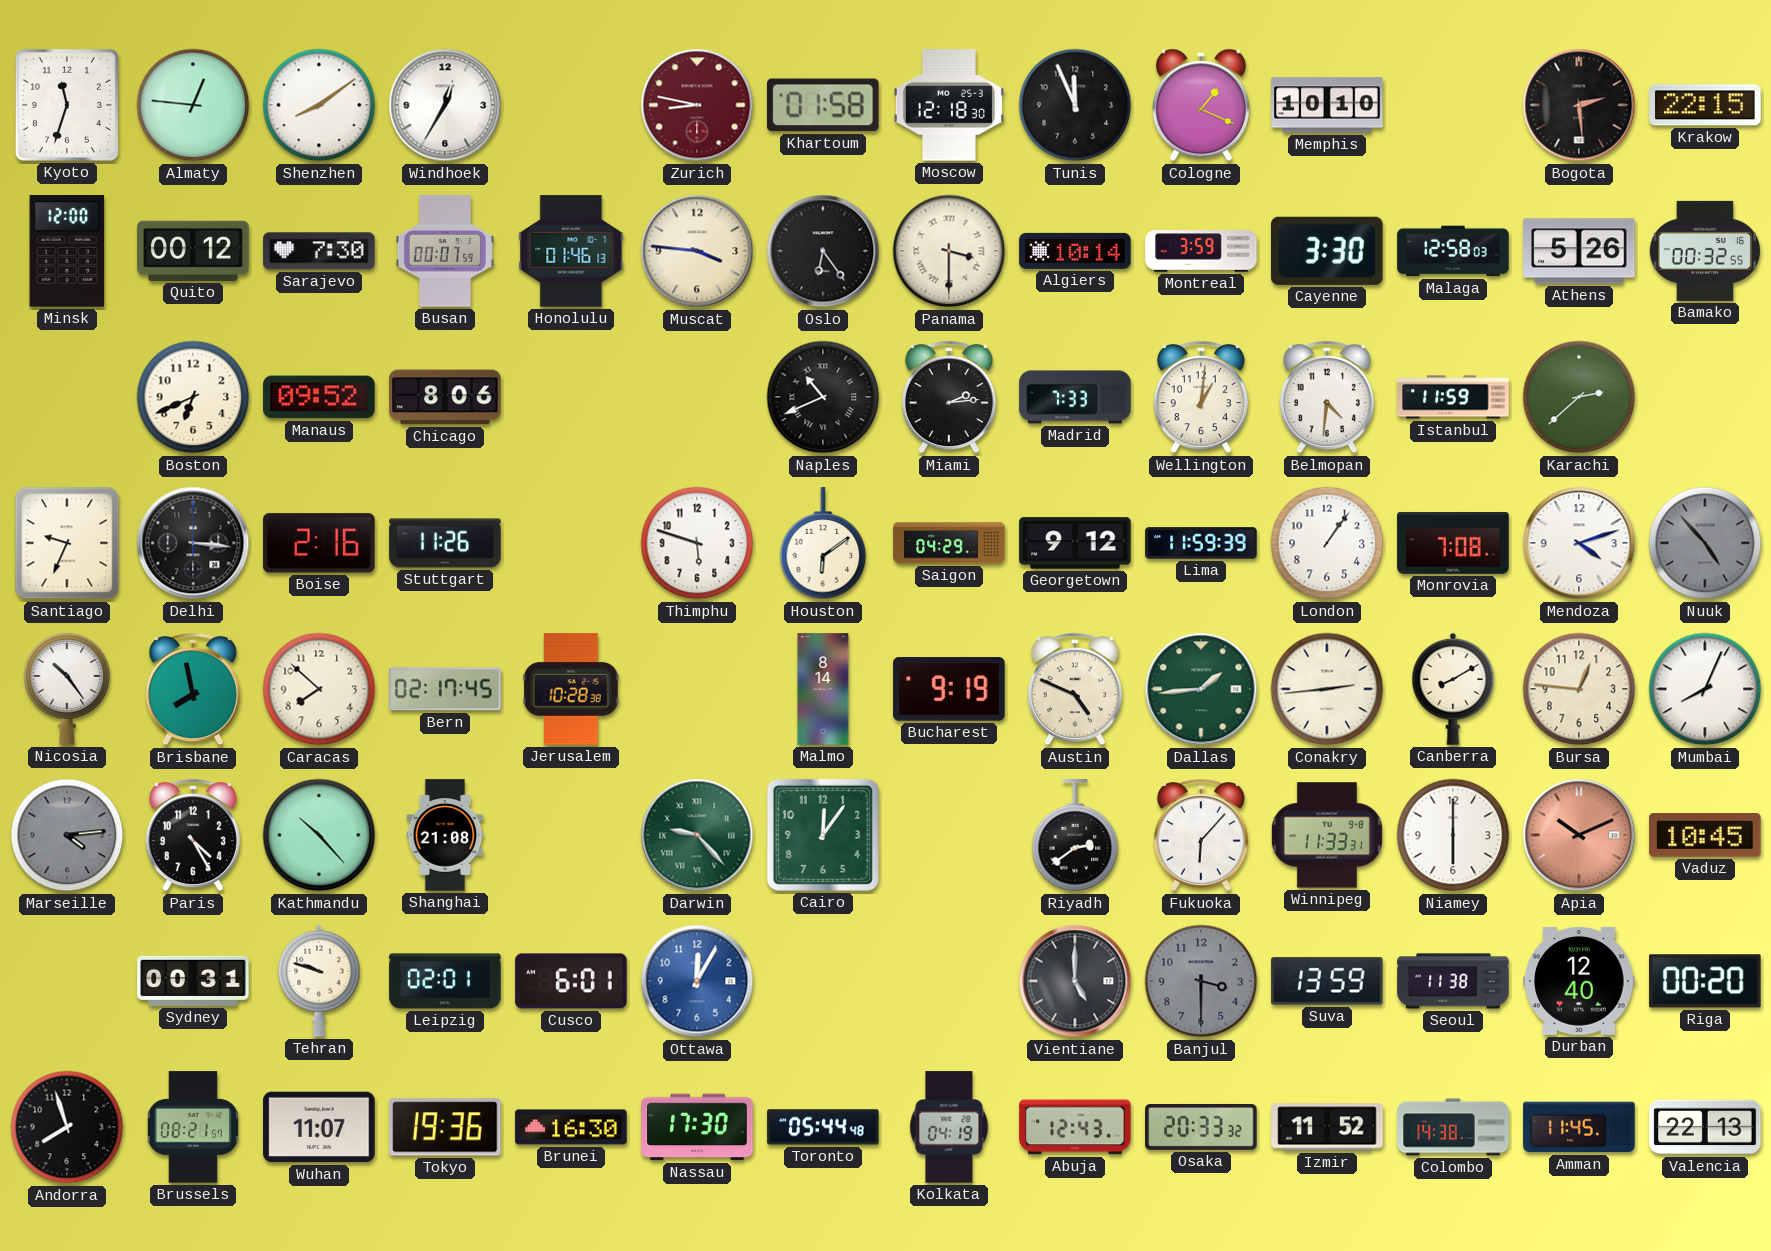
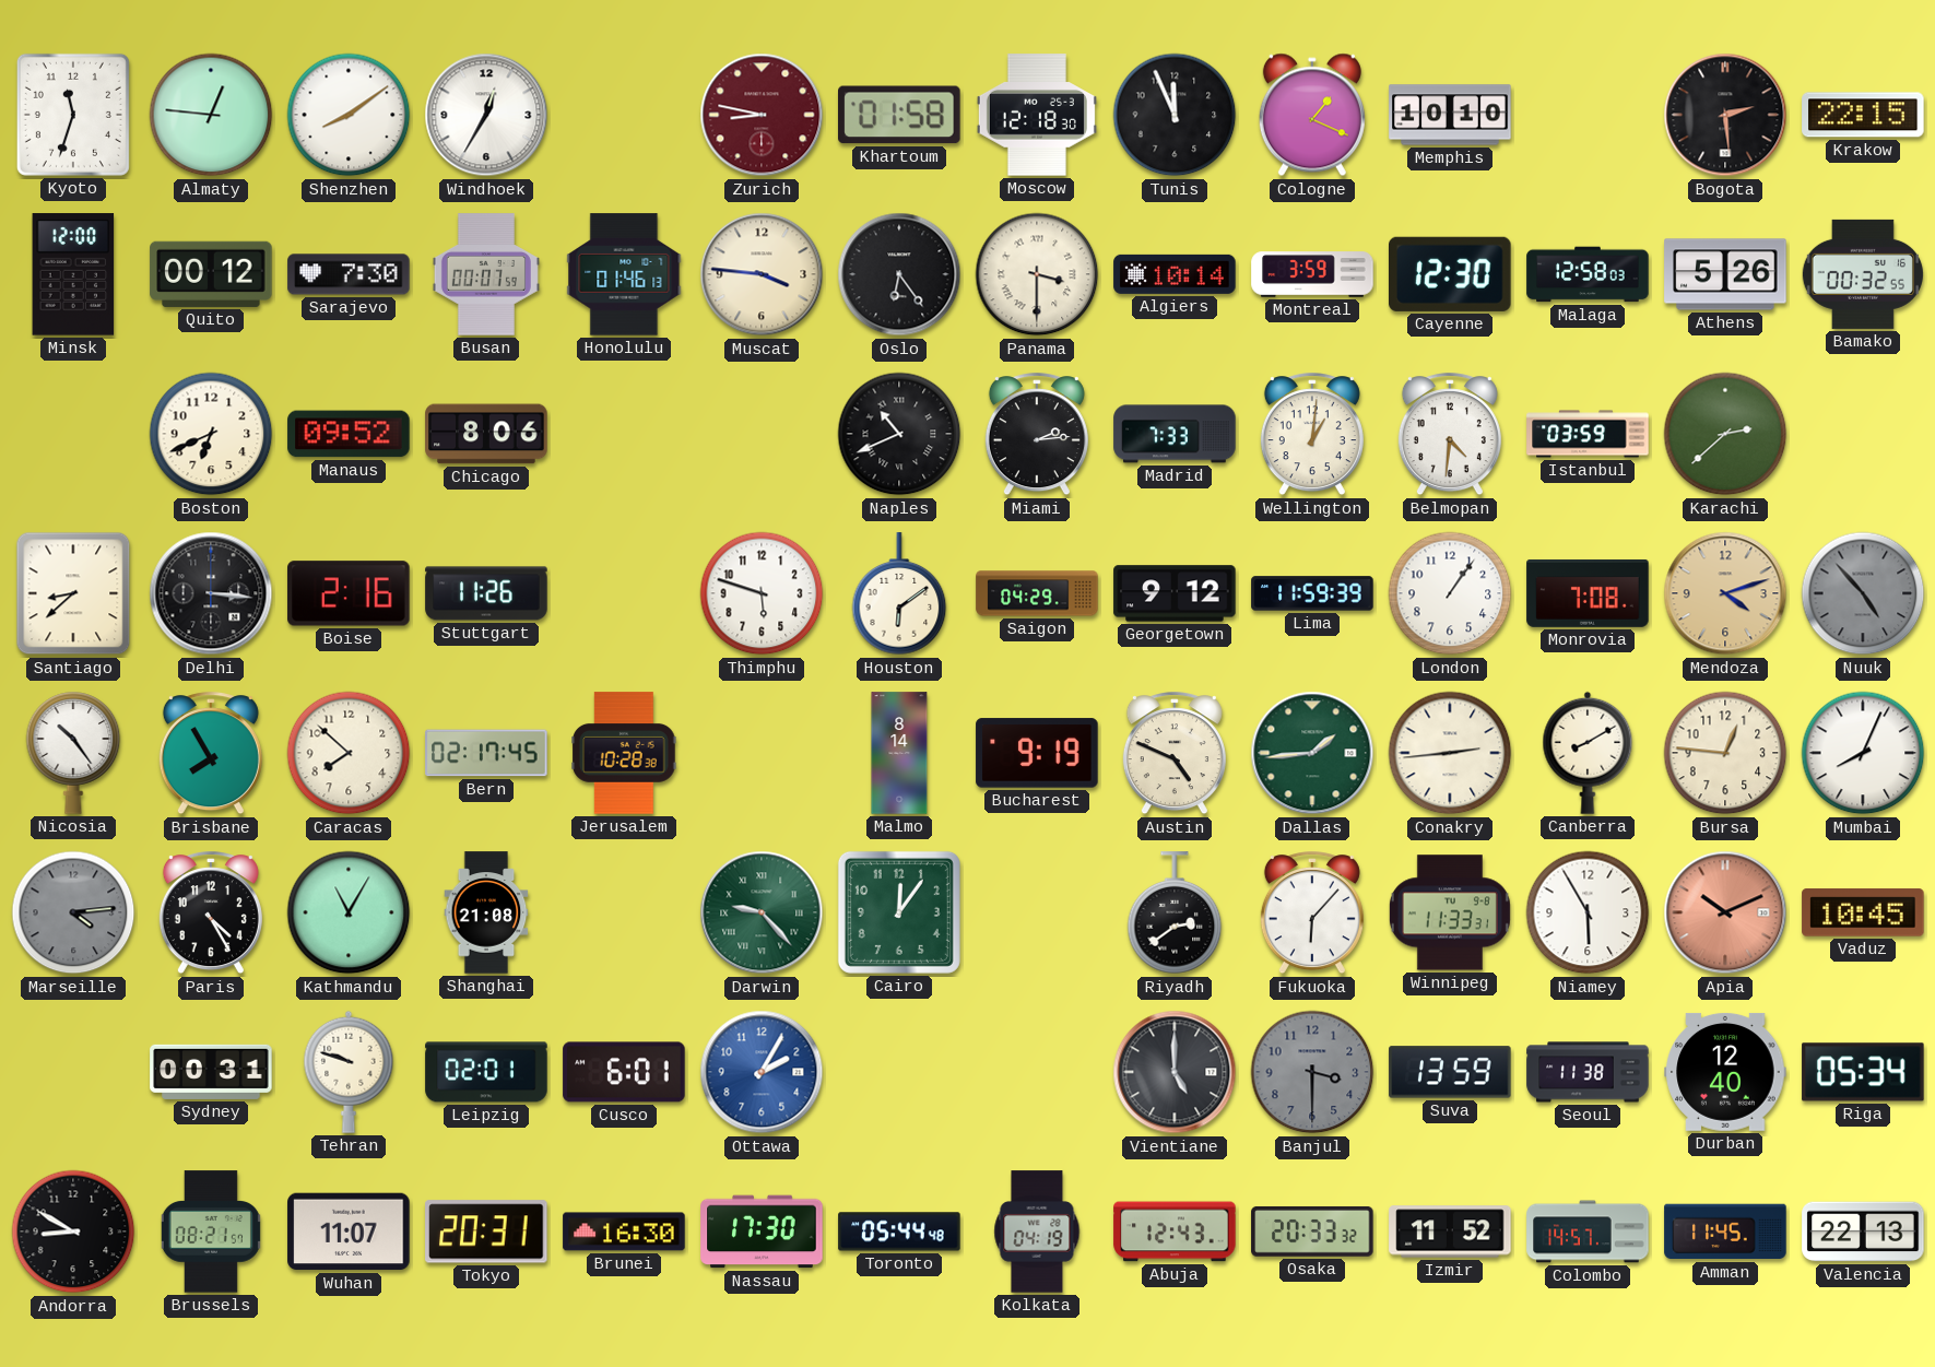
Cayenne: 3:30 -> 12:30 (1450, 274)
Istanbul: 11:59 -> 03:59 (1588, 434)
Santiago: 9:34 -> 8:38 (73, 593)
Mendoza dial: white -> champagne (1725, 593)
Brisbane: 7:58 -> 7:55 (211, 754)
Kathmandu: 10:23 -> 11:05 (349, 912)
Niamey: 6:00 -> 5:55 (1588, 912)
Ottawa: 12:05 -> 2:05 (762, 1072)
Riga: 00:20 -> 05:34 (1863, 1072)
Andorra: 7:57 -> 8:50 (73, 1232)
Tokyo: 19:36 -> 20:31 (486, 1232)
Colombo: 14:38 -> 14:57 (1588, 1232)
